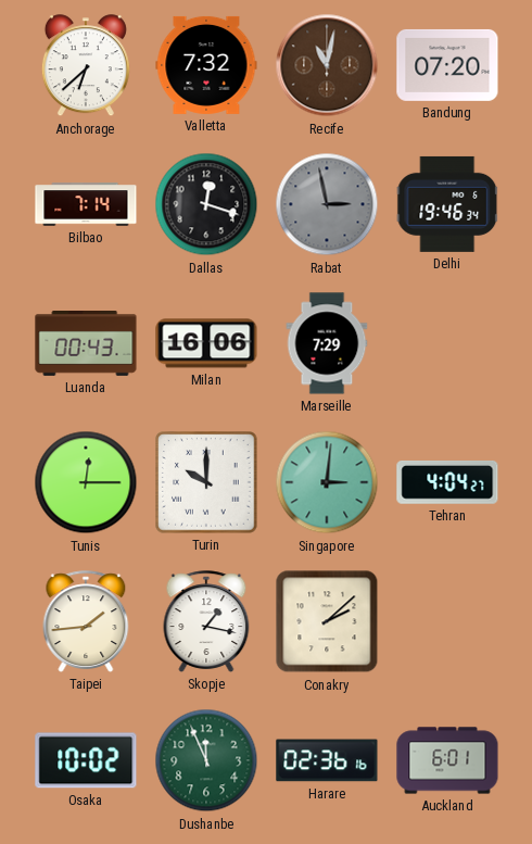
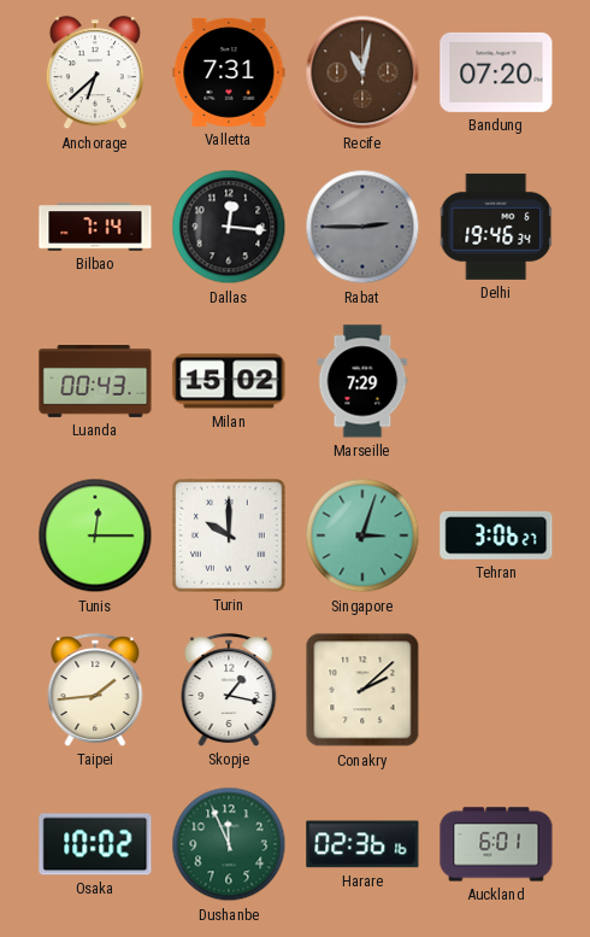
Valletta: 7:32 -> 7:31 (229, 72)
Dallas: 12:18 -> 12:16 (229, 227)
Rabat: 2:58 -> 2:45 (362, 227)
Milan: 16:06 -> 15:02 (229, 381)
Singapore: 3:01 -> 3:03 (362, 535)
Tehran: 4:04 -> 3:06 (496, 535)
